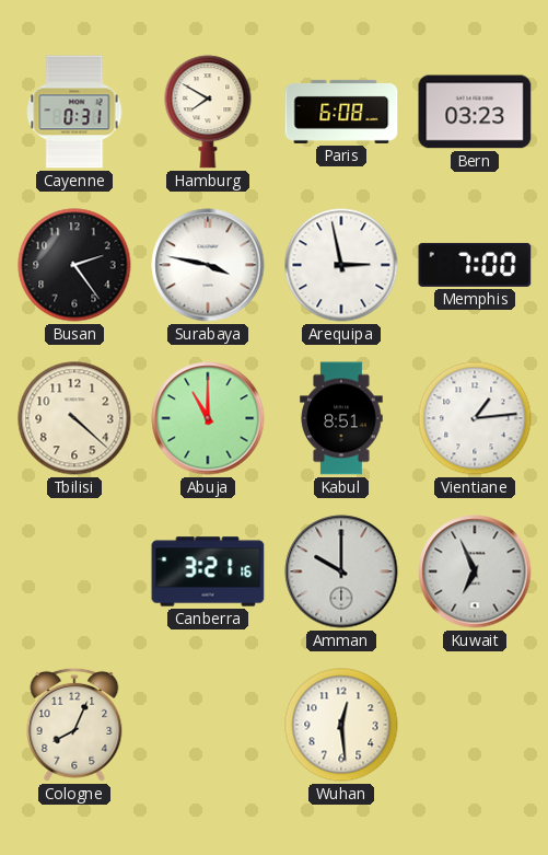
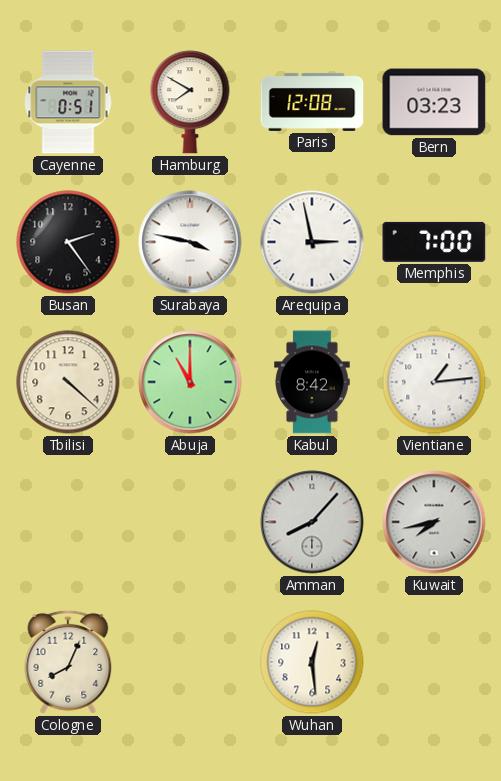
Cayenne: 0:31 -> 0:51 (68, 102)
Paris: 6:08 -> 12:08 (312, 102)
Kabul: 8:51 -> 8:42 (312, 382)
Canberra: 3:21 -> none (208, 571)
Amman: 10:00 -> 8:07 (312, 522)
Kuwait: 6:56 -> 7:43 (434, 522)
